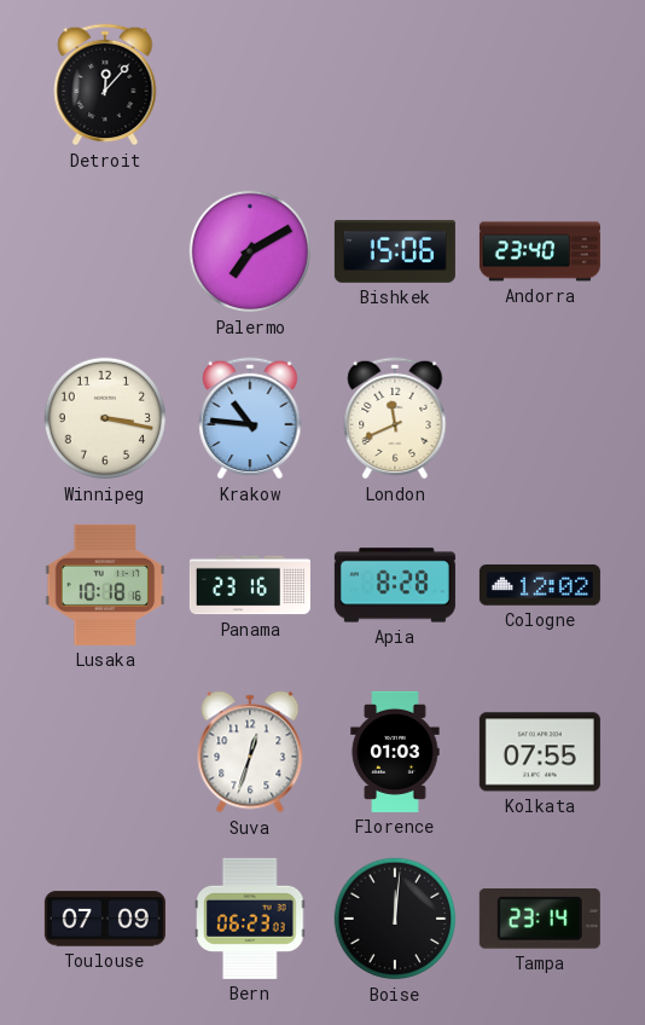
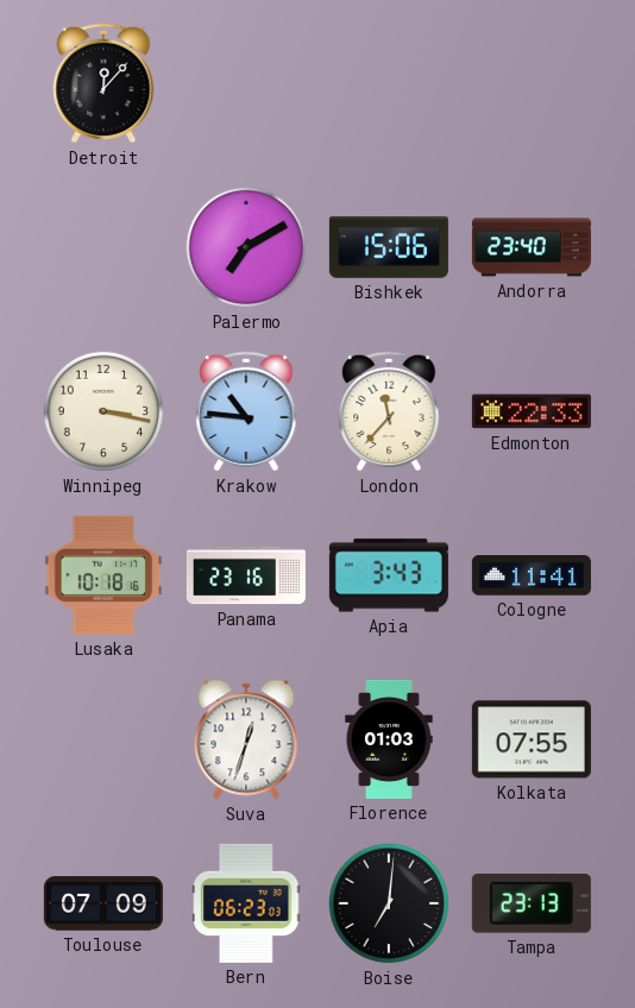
London: 11:41 -> 11:37 (389, 411)
Edmonton: none -> 22:33 (532, 411)
Apia: 8:28 -> 3:43 (389, 575)
Cologne: 12:02 -> 11:41 (532, 575)
Boise: 12:01 -> 7:01 (389, 903)
Tampa: 23:14 -> 23:13 (532, 905)
